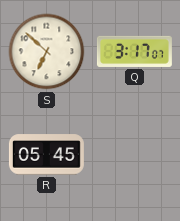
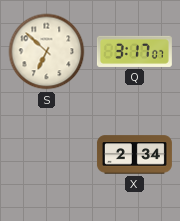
R: 05:45 -> none (46, 155)
X: none -> 2:34 (134, 155)
